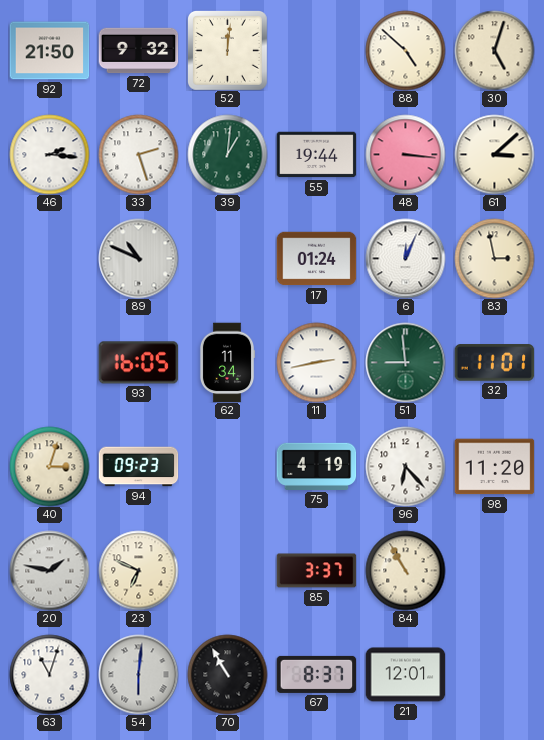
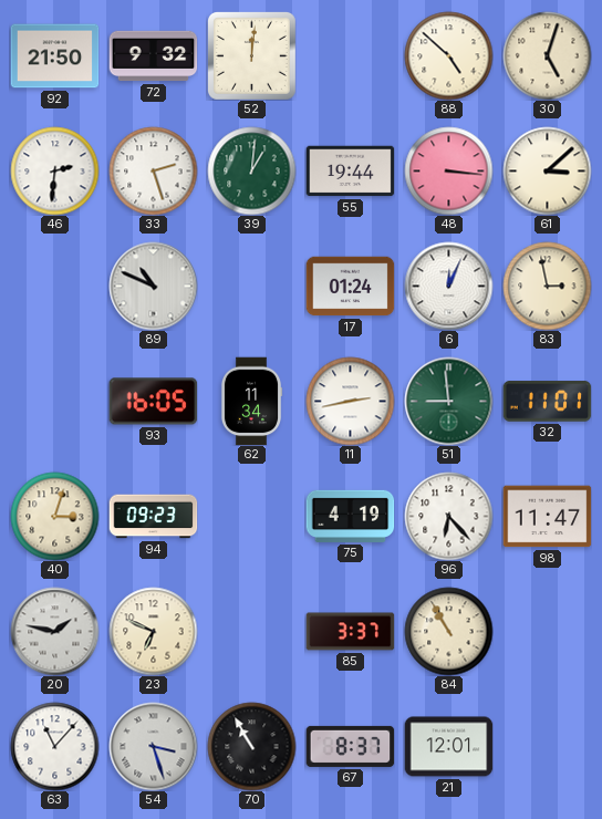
46: 2:16 -> 2:31 (54, 170)
98: 11:20 -> 11:47 (547, 517)
63: 11:03 -> 11:07 (54, 746)
54: 6:01 -> 3:27 (153, 746)
